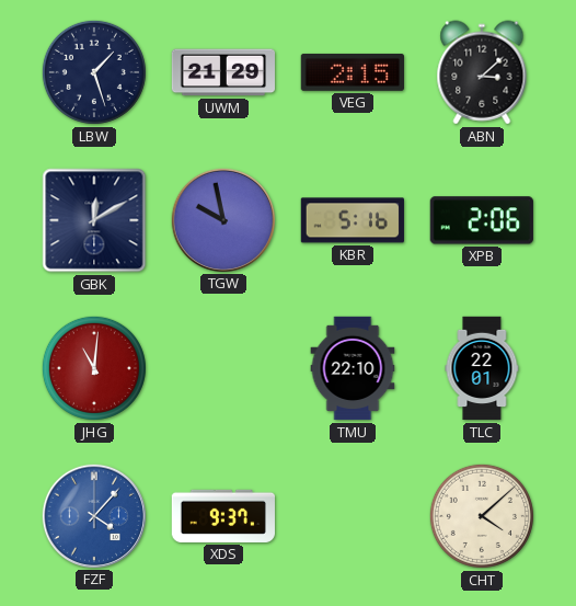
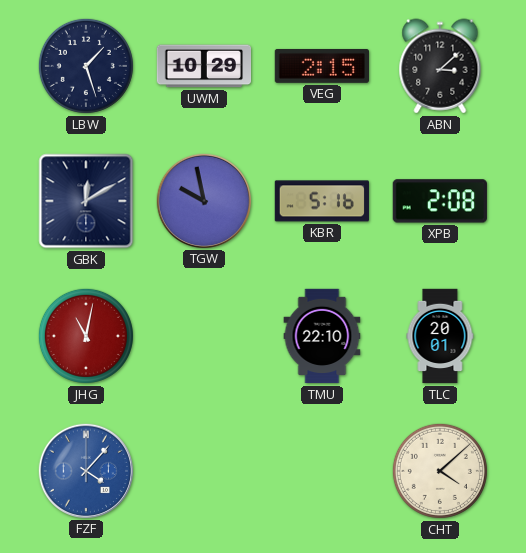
UWM: 21:29 -> 10:29 (203, 66)
XPB: 2:06 -> 2:08 (440, 201)
JHG: 11:01 -> 11:02 (86, 336)
TLC: 22:01 -> 20:01 (440, 336)
XDS: 9:37 -> none (222, 516)
